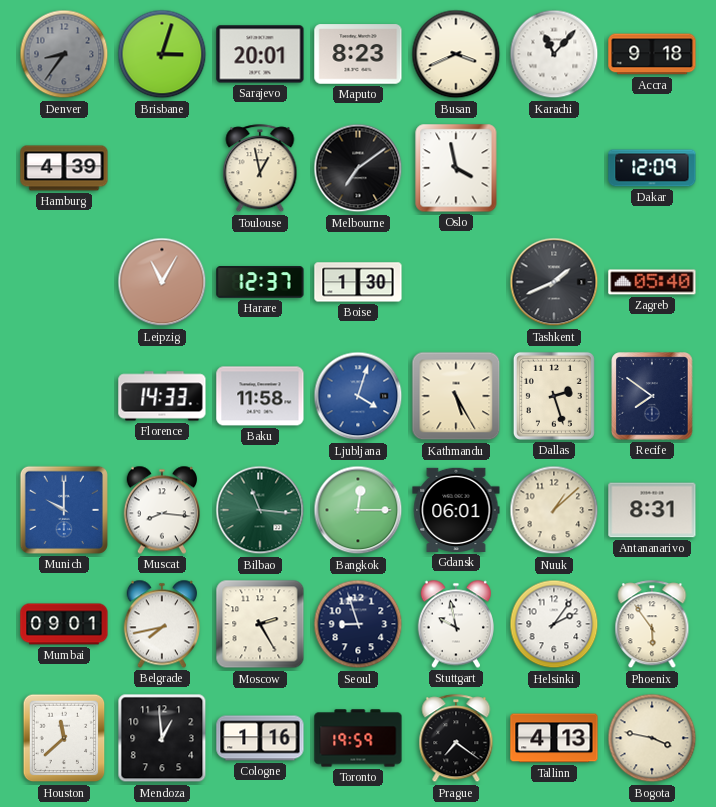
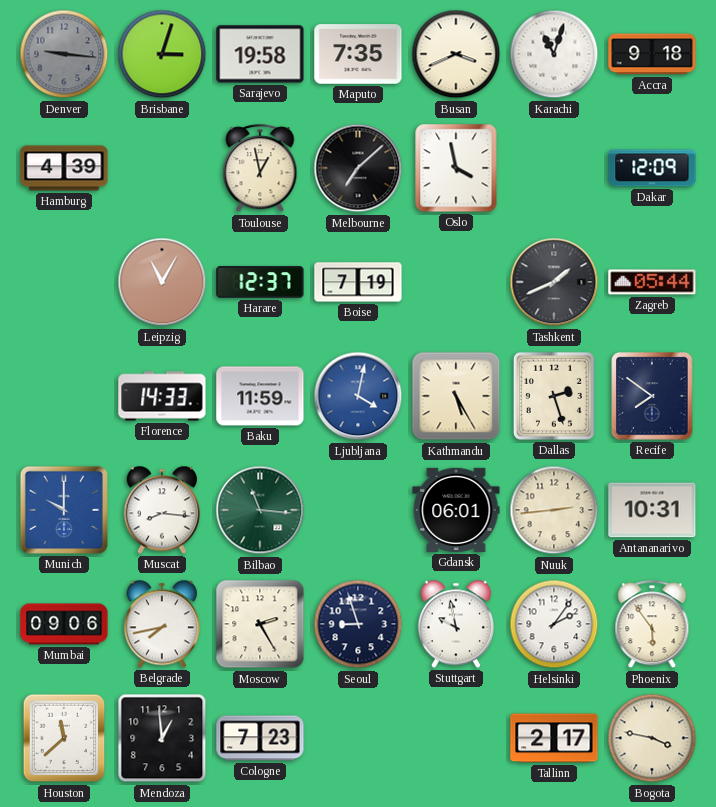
Denver: 8:36 -> 9:16 (64, 54)
Sarajevo: 20:01 -> 19:58 (260, 54)
Maputo: 8:23 -> 7:35 (358, 54)
Karachi: 11:07 -> 11:03 (554, 54)
Melbourne: 7:09 -> 7:08 (358, 168)
Boise: 1:30 -> 7:19 (358, 282)
Zagreb: 05:40 -> 05:44 (652, 282)
Baku: 11:58 -> 11:59 (260, 396)
Ljubljana: 4:03 -> 4:02 (358, 396)
Bangkok: 12:15 -> none (358, 510)
Nuuk: 1:08 -> 2:44 (554, 510)
Antananarivo: 8:31 -> 10:31 (652, 510)
Mumbai: 09:01 -> 09:06 (64, 624)
Cologne: 1:16 -> 7:23 (260, 738)
Toronto: 19:59 -> none (358, 738)
Prague: 7:21 -> none (456, 739)
Tallinn: 4:13 -> 2:17 (554, 738)
